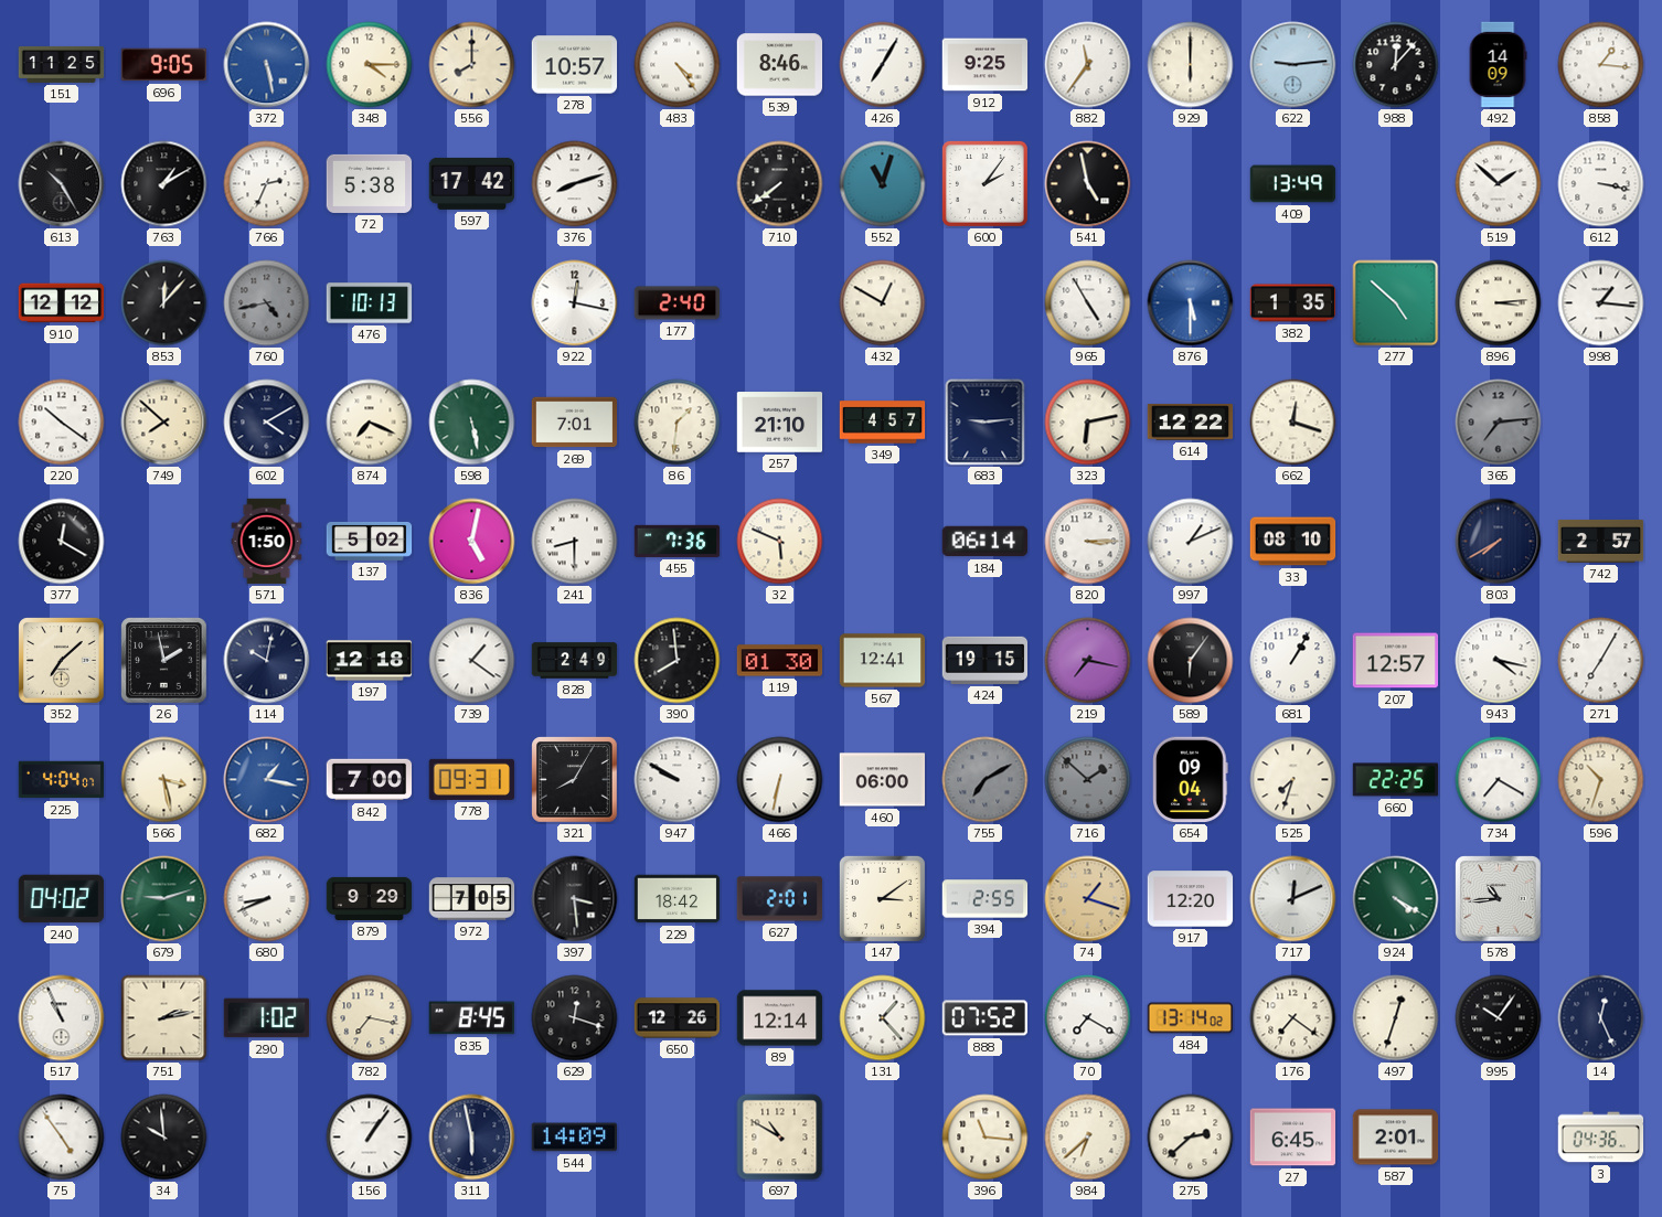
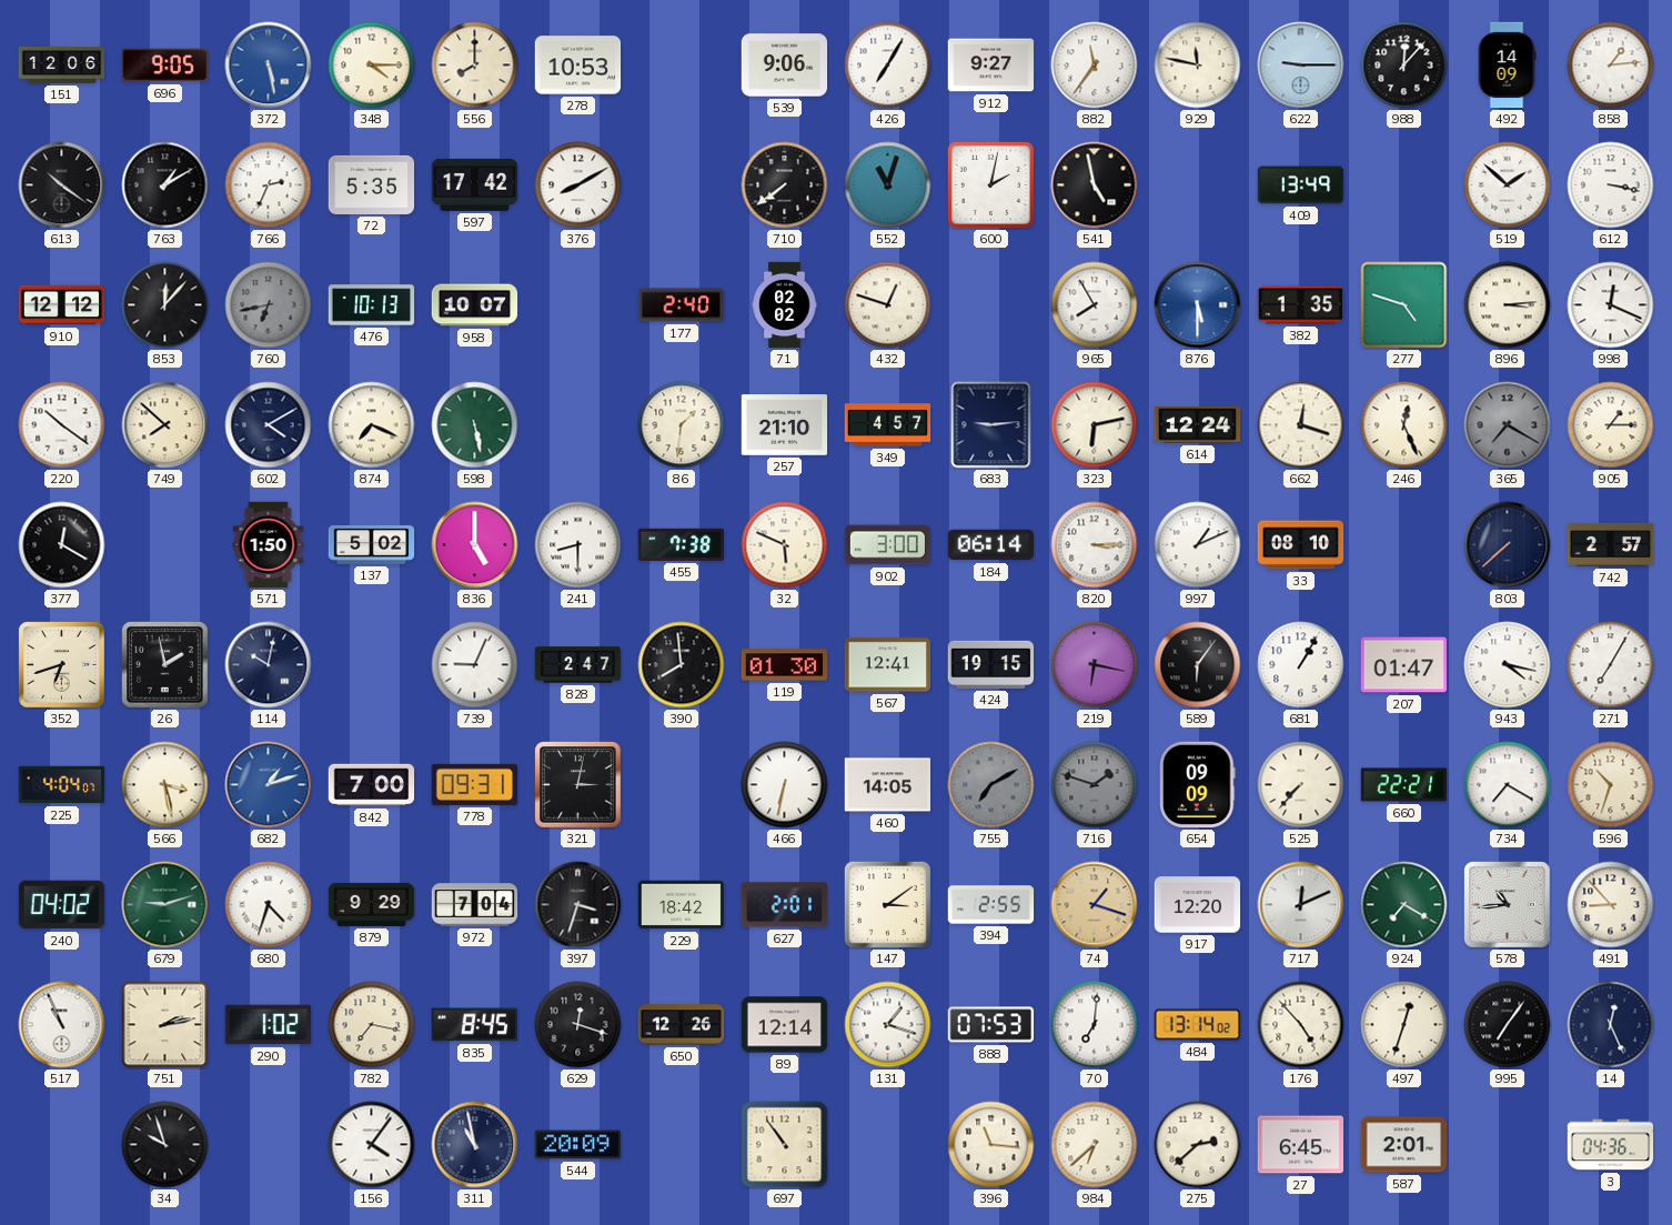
151: 11:25 -> 12:06 (62, 64)
278: 10:57 -> 10:53 (578, 66)
483: 4:24 -> none (678, 65)
539: 8:46 -> 9:06 (785, 66)
912: 9:25 -> 9:27 (991, 66)
929: 6:00 -> 11:47 (1198, 66)
622: 9:14 -> 9:15 (1301, 66)
858: 1:16 -> 1:14 (1611, 66)
613: 10:25 -> 10:21 (62, 185)
72: 5:38 -> 5:35 (372, 184)
376: 8:12 -> 8:10 (578, 185)
600: 2:06 -> 2:02 (990, 184)
760: 4:43 -> 6:43 (269, 305)
958: none -> 10:07 (475, 305)
922: 12:17 -> none (575, 303)
71: none -> 02:02 (785, 305)
432: 12:50 -> 12:48 (888, 305)
965: 4:55 -> 7:55 (1095, 305)
277: 4:52 -> 4:48 (1404, 305)
998: 1:16 -> 12:19 (1611, 305)
269: 7:01 -> none (575, 423)
614: 12:22 -> 12:24 (1198, 425)
246: none -> 12:26 (1404, 425)
365: 7:14 -> 7:20 (1508, 425)
905: none -> 1:15 (1611, 425)
836: 5:02 -> 5:00 (475, 545)
455: 7:36 -> 7:38 (682, 544)
902: none -> 3:00 (888, 545)
803: 7:40 -> 7:38 (1508, 545)
352: 7:08 -> 6:42 (62, 665)
197: 12:18 -> none (370, 661)
739: 1:21 -> 9:04 (475, 665)
828: 2:49 -> 2:47 (578, 665)
219: 7:17 -> 6:17 (1095, 665)
207: 12:57 -> 01:47 (1404, 665)
682: 1:17 -> 1:12 (269, 785)
321: 8:05 -> 3:02 (578, 785)
947: 9:50 -> none (678, 780)
460: 06:00 -> 14:05 (888, 785)
716: 1:52 -> 1:48 (1095, 785)
654: 09:04 -> 09:09 (1198, 785)
525: 7:33 -> 7:37 (1301, 785)
660: 22:25 -> 22:21 (1404, 785)
680: 8:41 -> 4:33 (269, 905)
972: 7:05 -> 7:04 (475, 905)
397: 3:29 -> 3:33 (578, 905)
924: 4:20 -> 7:20 (1404, 905)
491: none -> 8:53 (1611, 905)
131: 1:23 -> 1:18 (888, 1025)
888: 07:52 -> 07:53 (991, 1025)
70: 7:20 -> 7:01 (1095, 1025)
176: 7:21 -> 4:53 (1301, 1025)
995: 10:06 -> 7:06 (1508, 1025)
75: 4:54 -> none (62, 1138)
34: 9:59 -> 9:57 (165, 1145)
156: 1:06 -> 4:06 (372, 1145)
311: 5:58 -> 10:58 (475, 1145)
544: 14:09 -> 20:09 (578, 1145)
697: 10:50 -> 10:54 (785, 1145)
